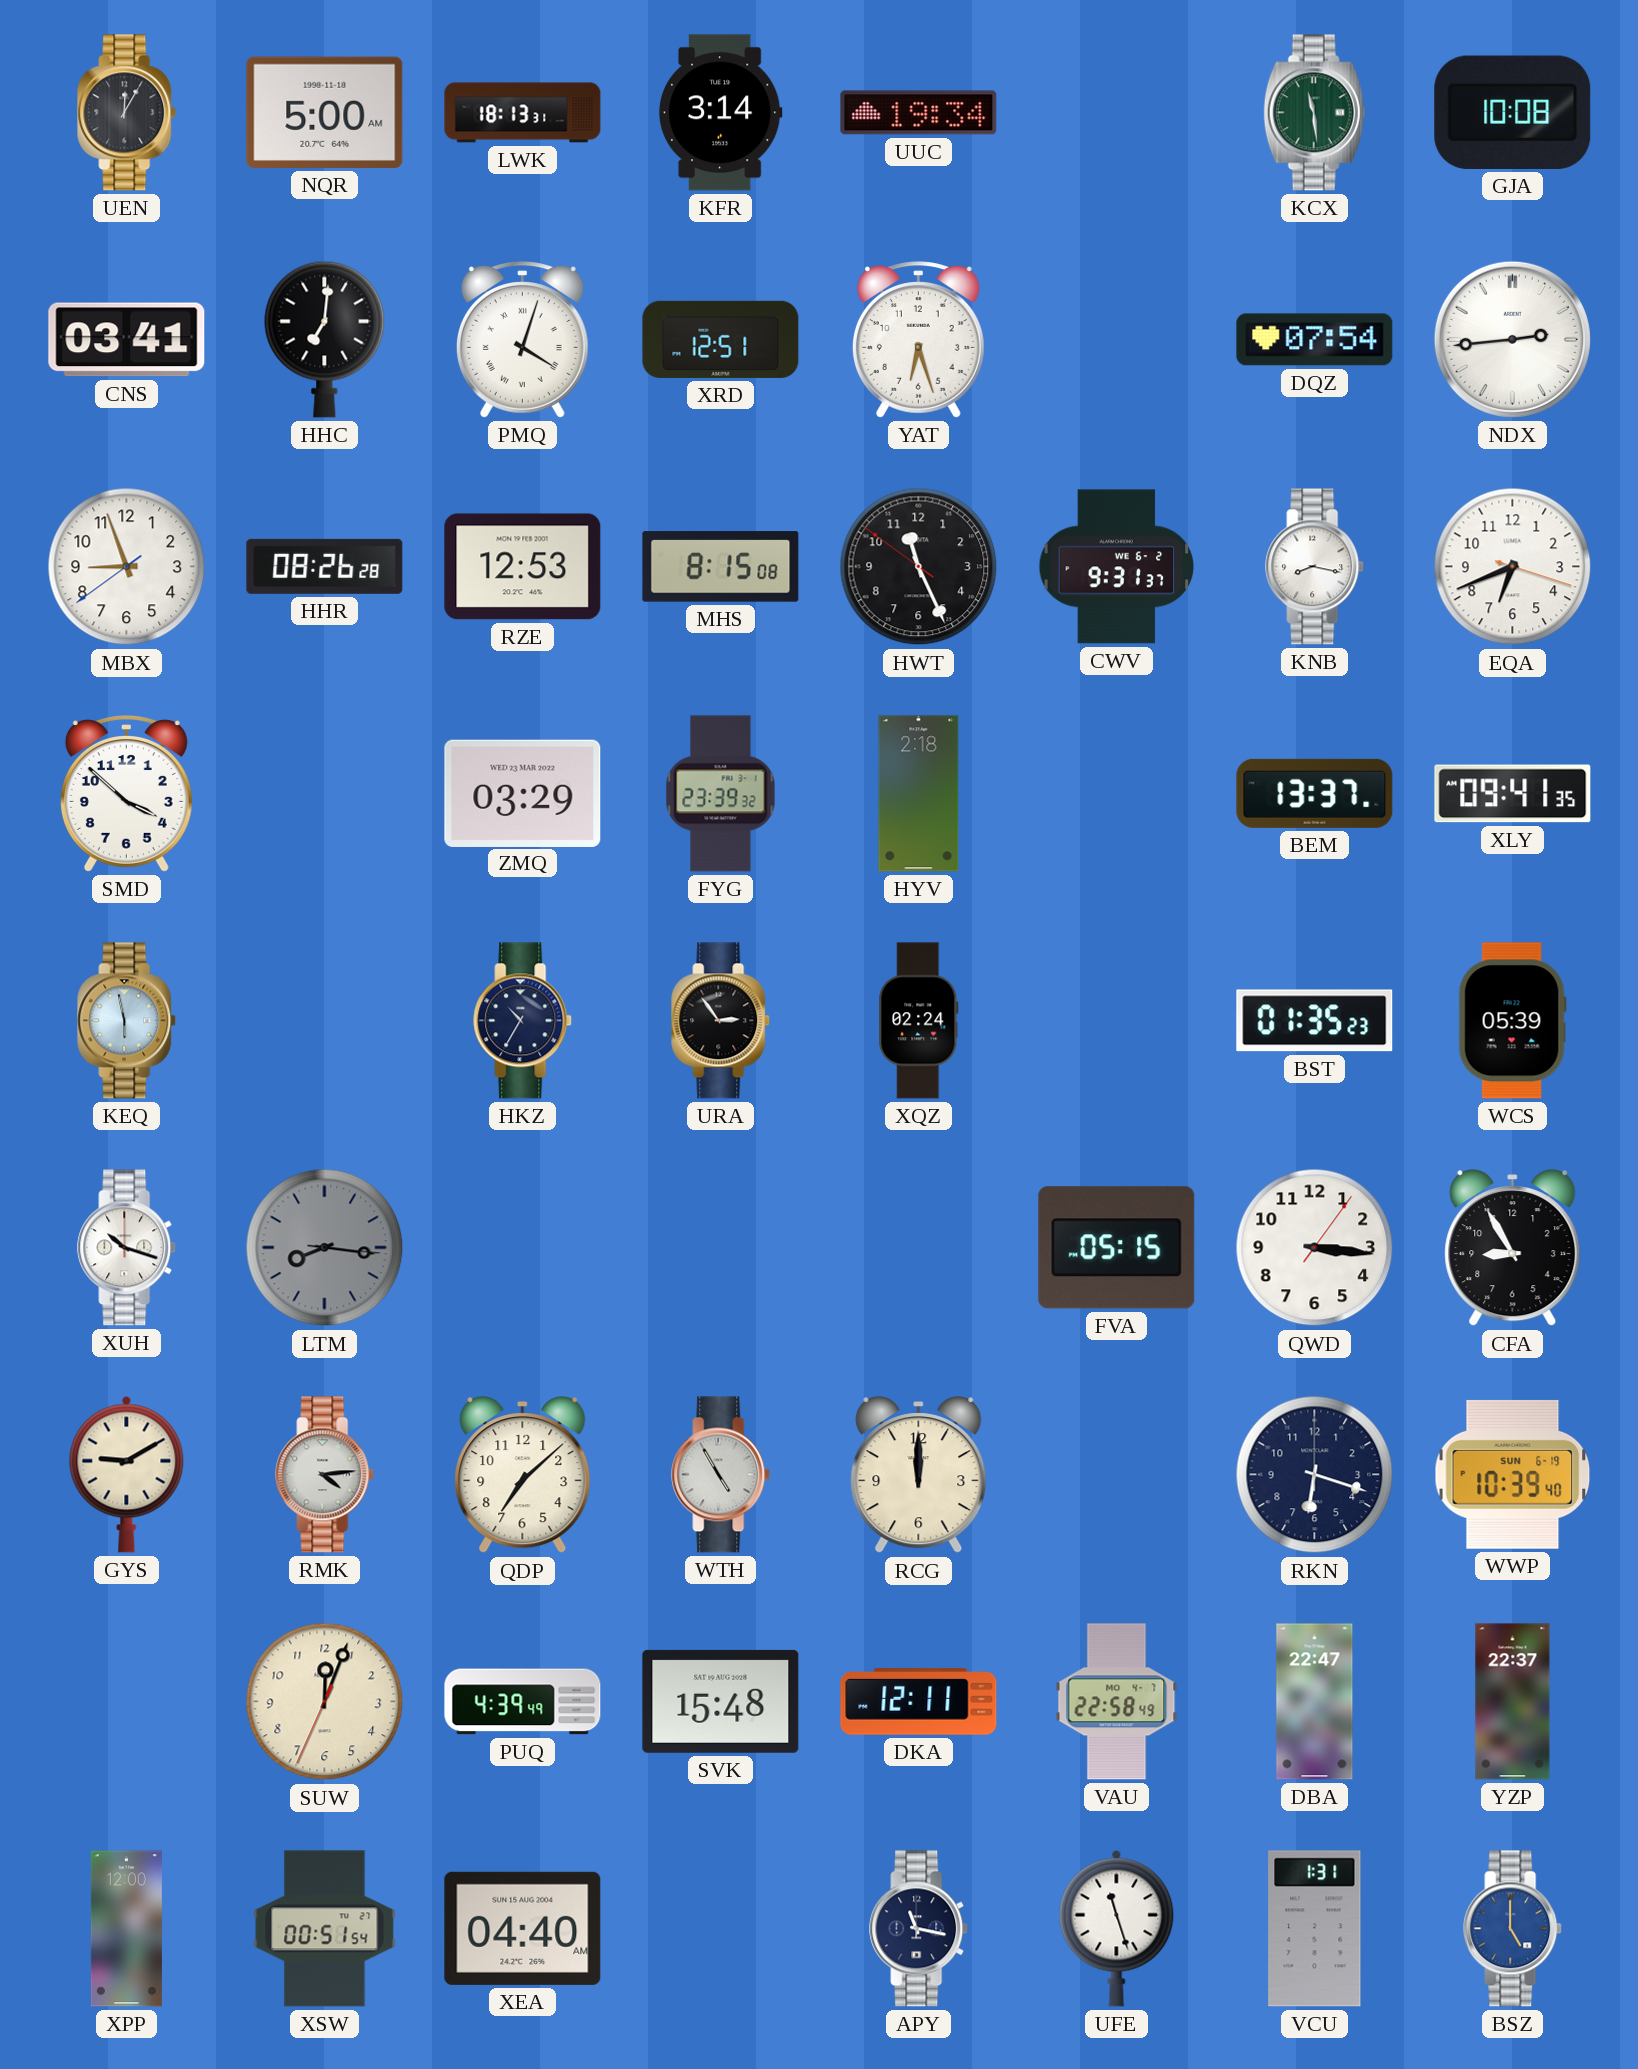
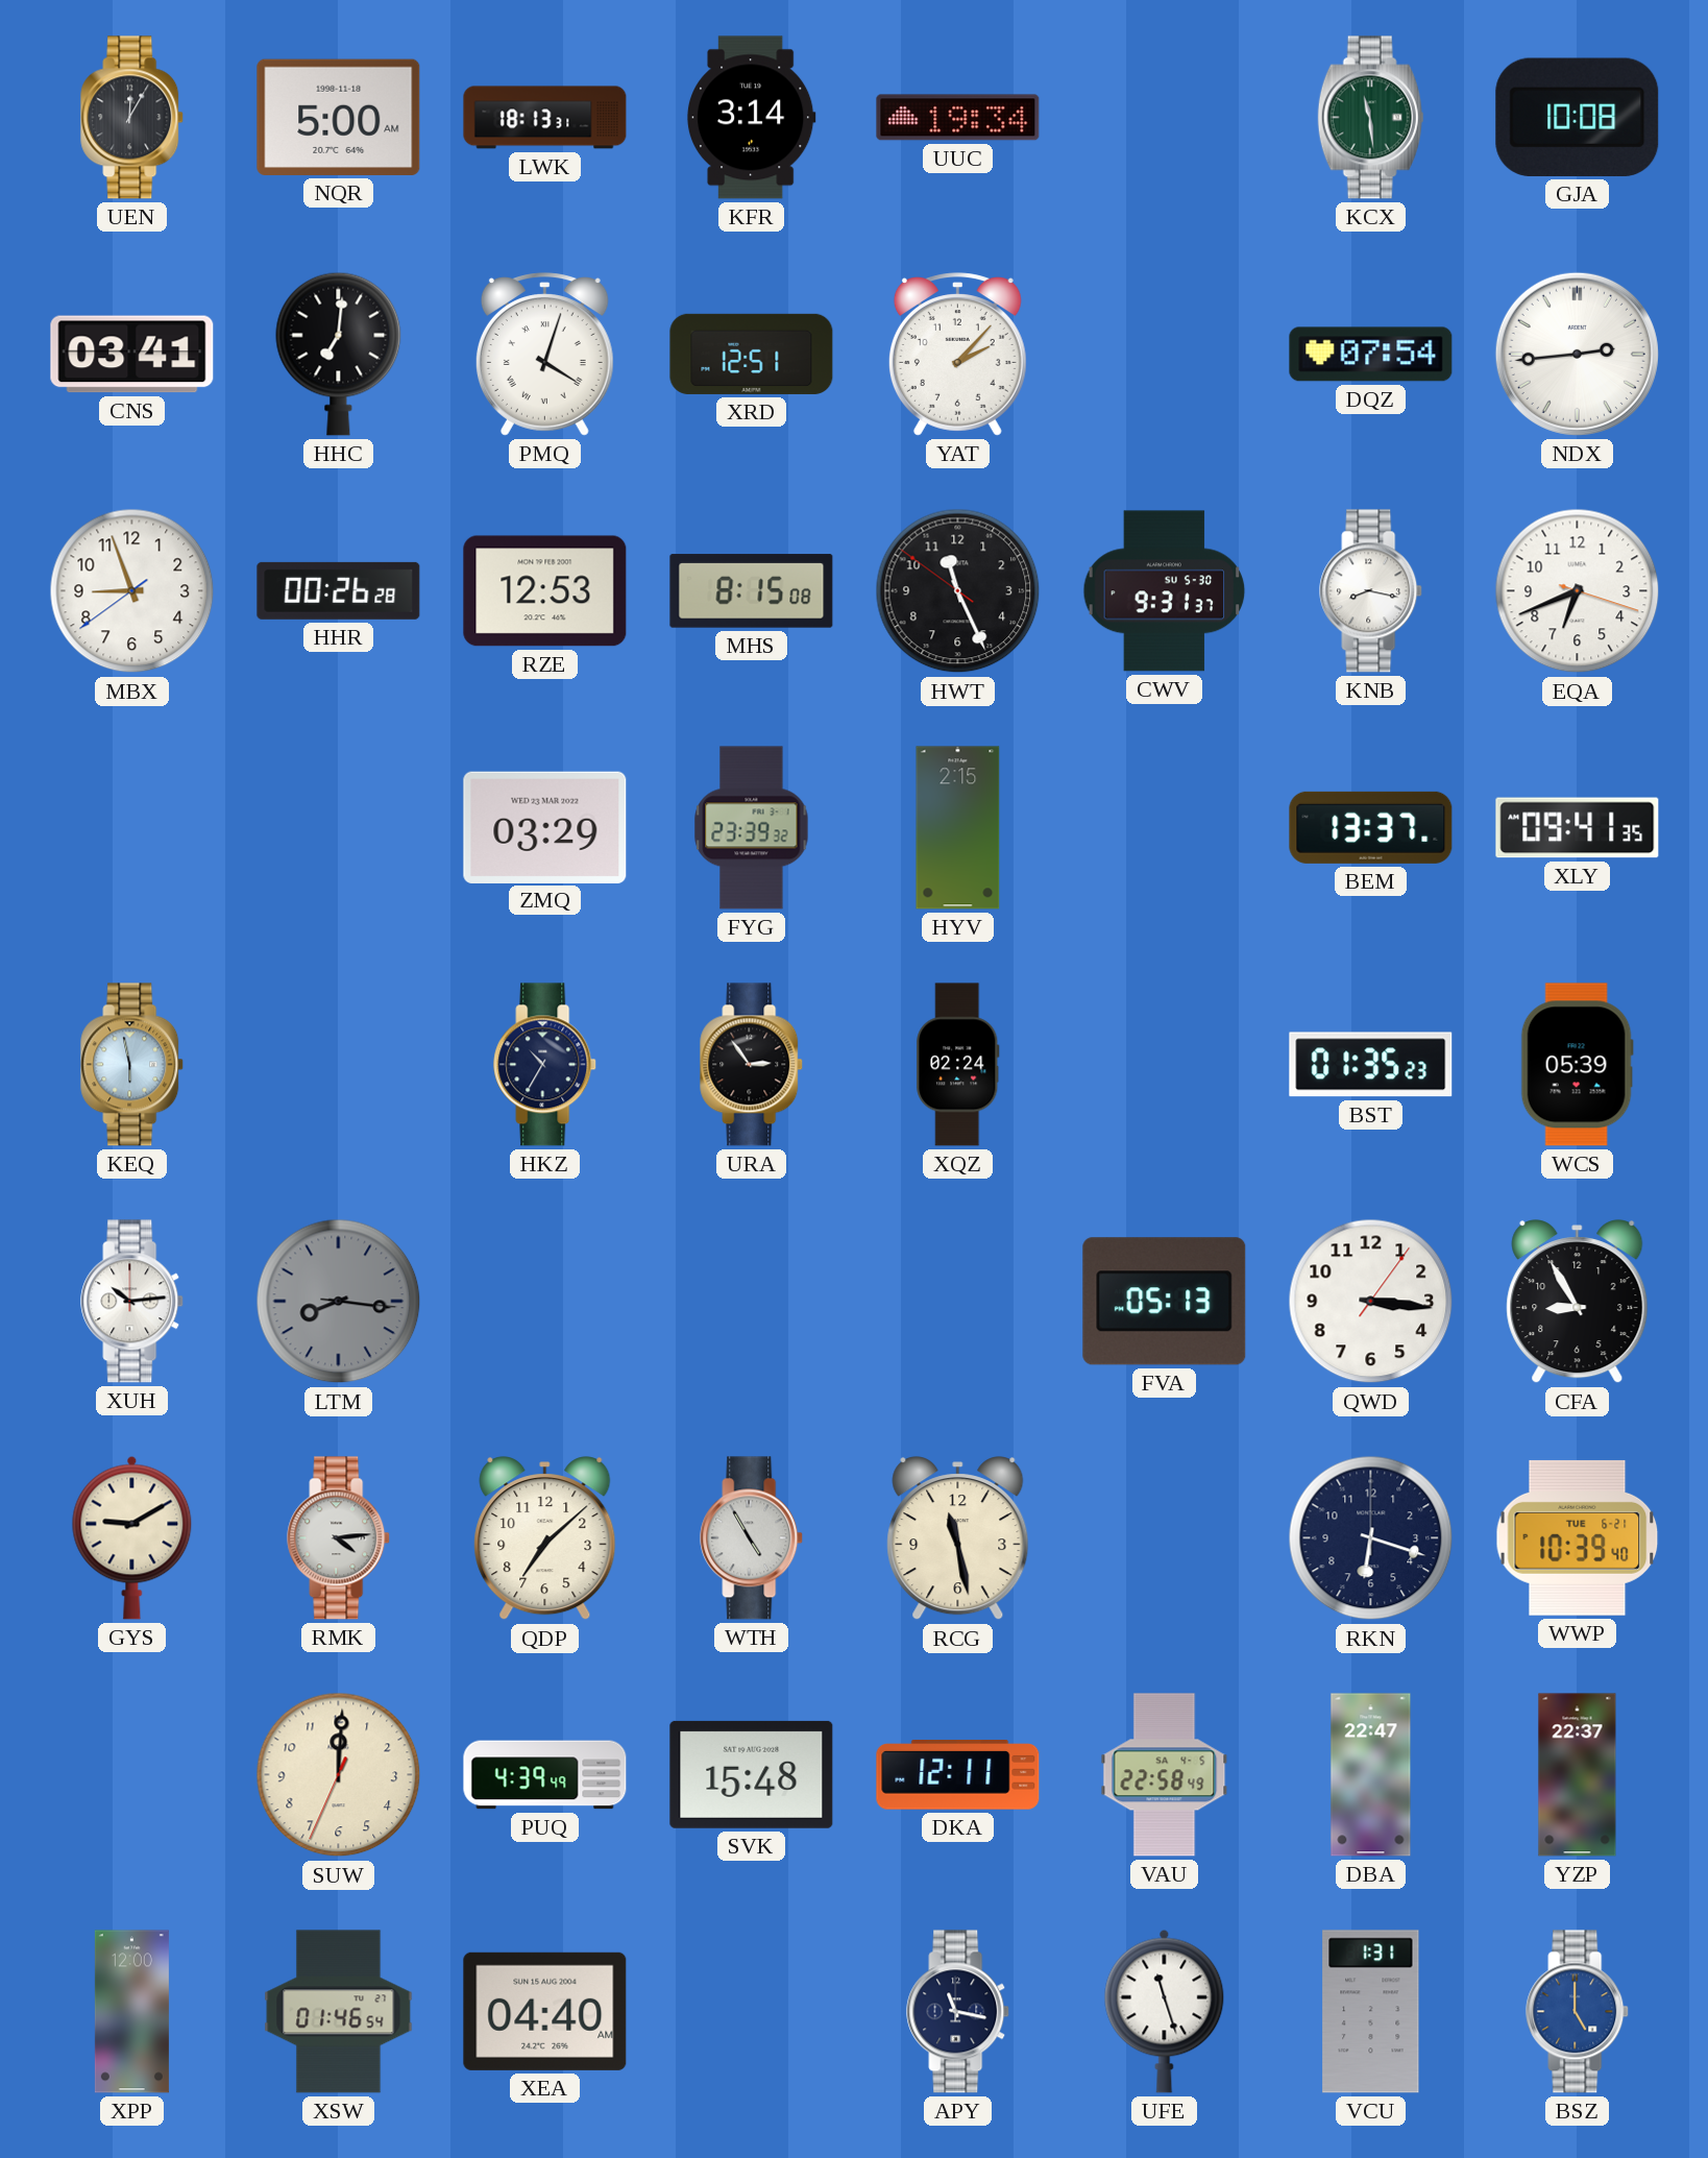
YAT: 6:27 -> 2:07 (957, 355)
HHR: 08:26 -> 00:26 (339, 590)
CWV date: WE 6-2 -> SU 5-30 (1165, 591)
SMD: 3:52 -> none (126, 794)
HYV: 2:18 -> 2:15 (958, 828)
XUH: 10:18 -> 10:14 (132, 1302)
FVA: 05:15 -> 05:13 (1165, 1302)
RCG: 12:00 -> 11:28 (958, 1538)
WWP date: SUN 6-19 -> TUE 6-21 (1578, 1537)
SUW: 12:03 -> 12:00 (339, 1775)
VAU date: MO 4-7 -> SA 4-5 (1165, 1775)
XSW: 00:51 -> 01:46 (339, 2012)
